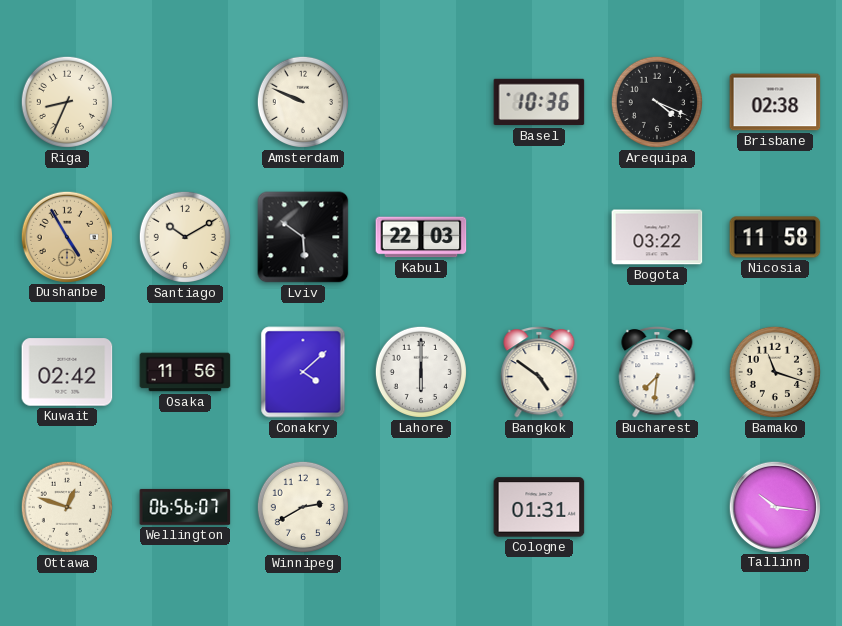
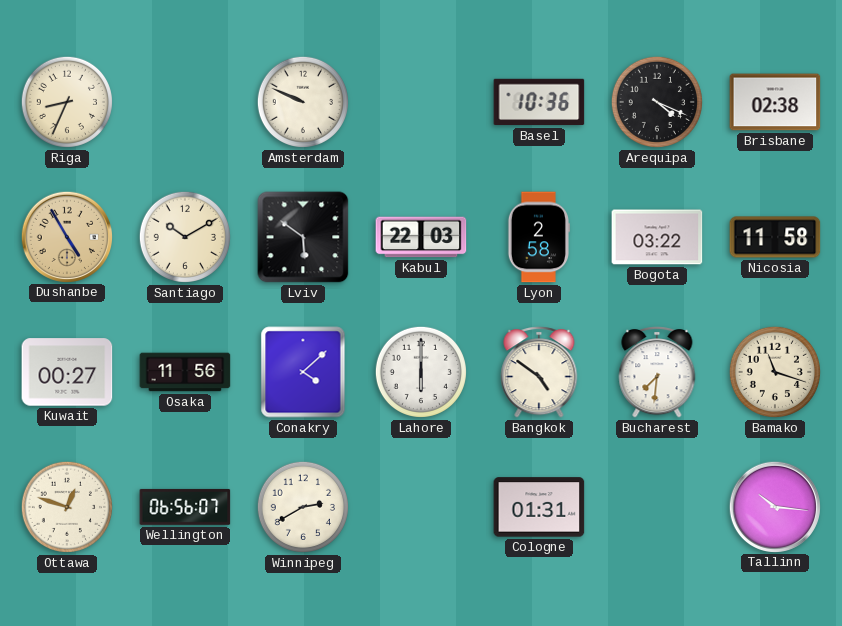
Lyon: none -> 2:58 (538, 237)
Kuwait: 02:42 -> 00:27 (67, 372)
